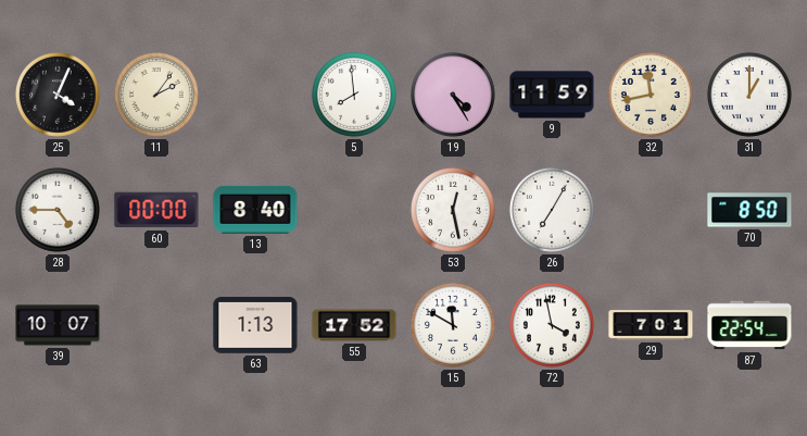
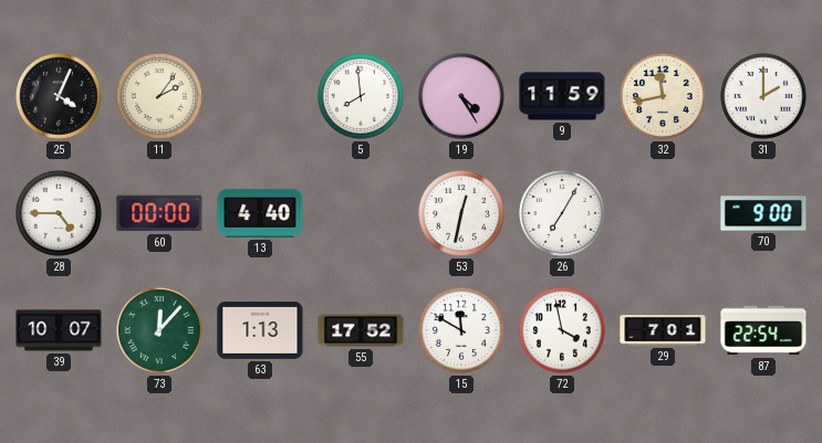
31: 1:00 -> 2:00 (763, 96)
13: 8:40 -> 4:40 (260, 213)
53: 12:28 -> 12:32 (461, 213)
70: 8:50 -> 9:00 (763, 213)
73: none -> 12:07 (159, 330)
